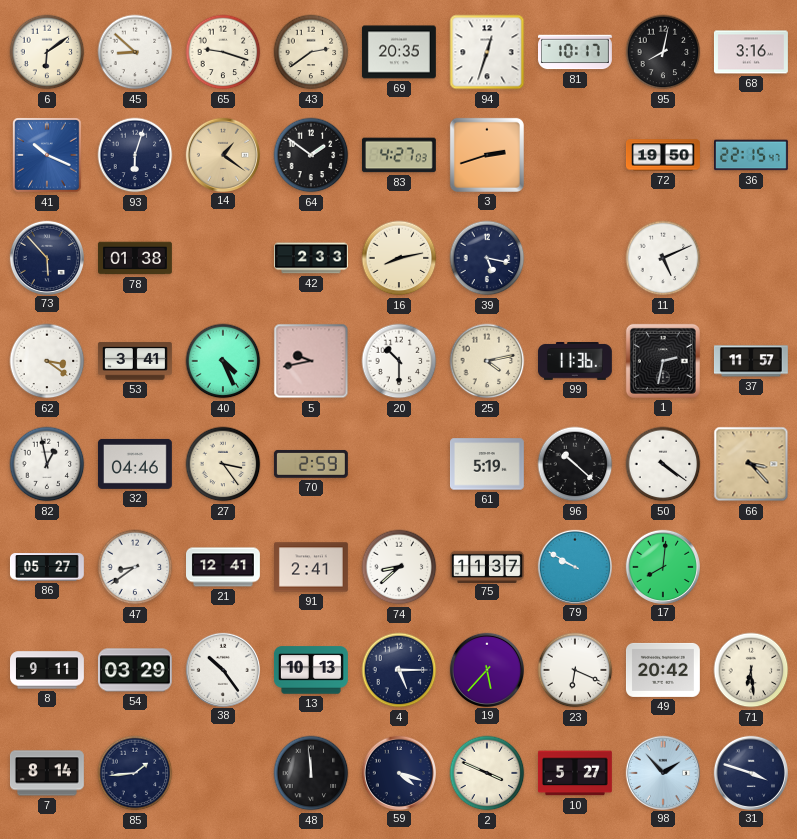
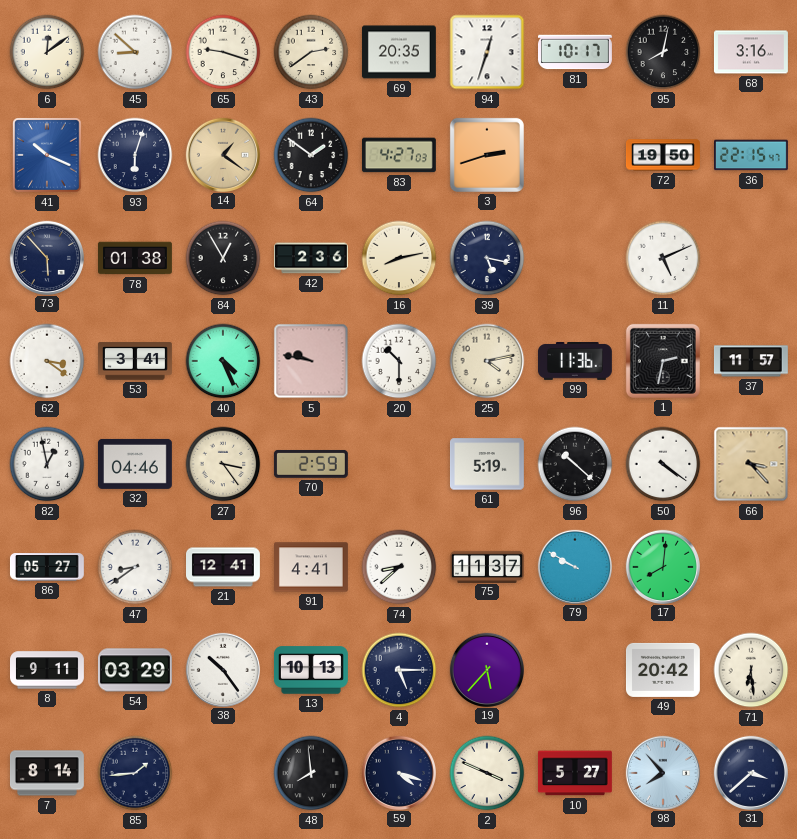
6: 6:09 -> 12:09 (47, 52)
84: none -> 12:55 (223, 258)
42: 2:33 -> 2:36 (312, 258)
5: 9:43 -> 9:47 (311, 361)
91: 2:41 -> 4:41 (312, 567)
23: 6:19 -> none (575, 670)
48: 11:59 -> 7:59 (311, 773)
98: 1:53 -> 7:53 (662, 772)
31: 3:48 -> 3:38 (750, 772)
